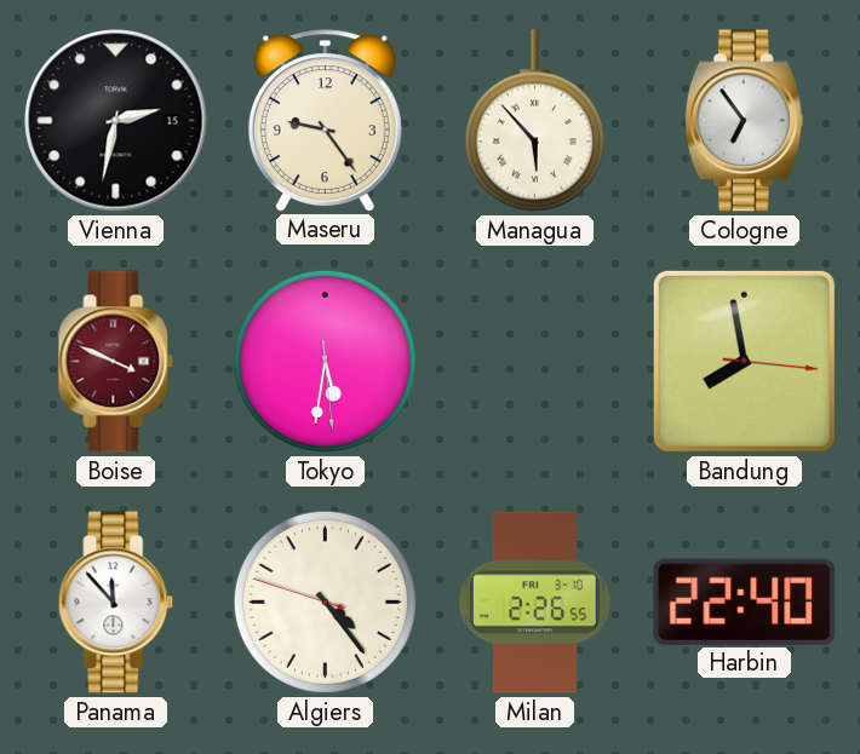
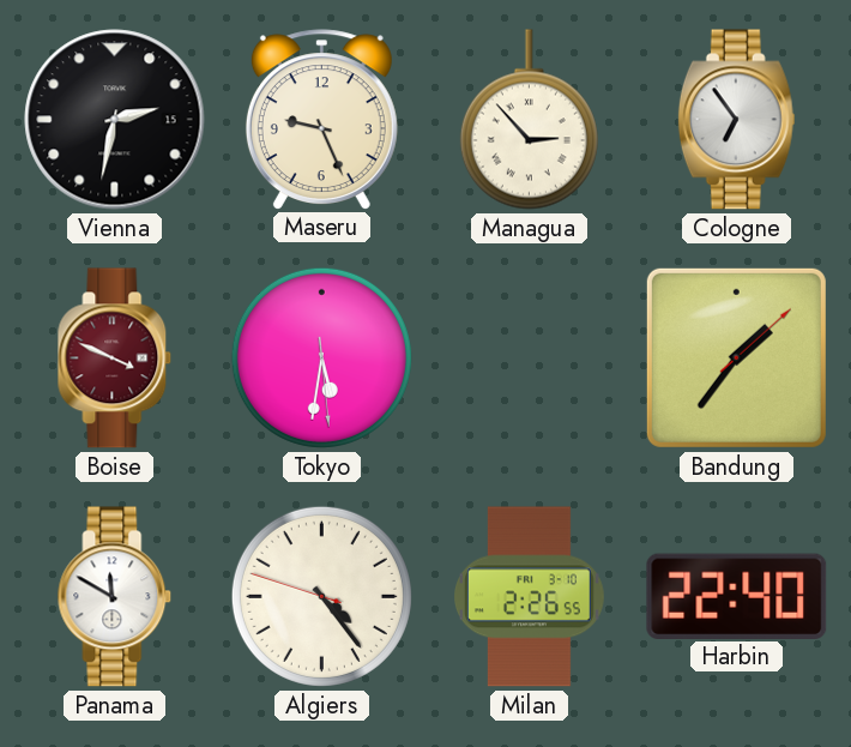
Maseru: 9:24 -> 9:26 (321, 119)
Managua: 5:53 -> 2:53 (529, 120)
Bandung: 7:58 -> 1:36 (736, 357)
Panama: 11:53 -> 11:50 (115, 597)
